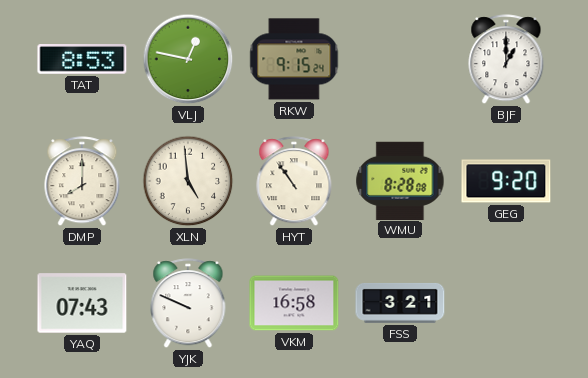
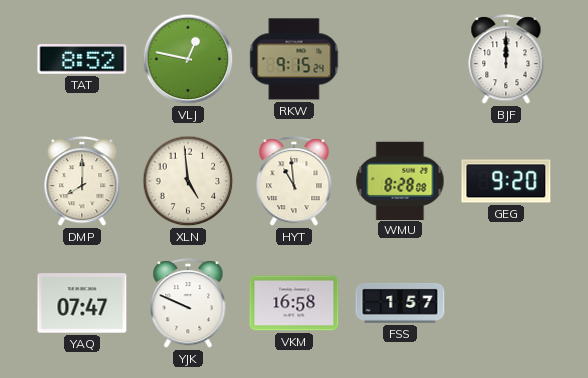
TAT: 8:53 -> 8:52 (82, 59)
BJF: 1:00 -> 12:00 (506, 60)
HYT: 10:54 -> 10:59 (294, 182)
YAQ: 07:43 -> 07:47 (82, 303)
FSS: 3:21 -> 1:57 (400, 303)
